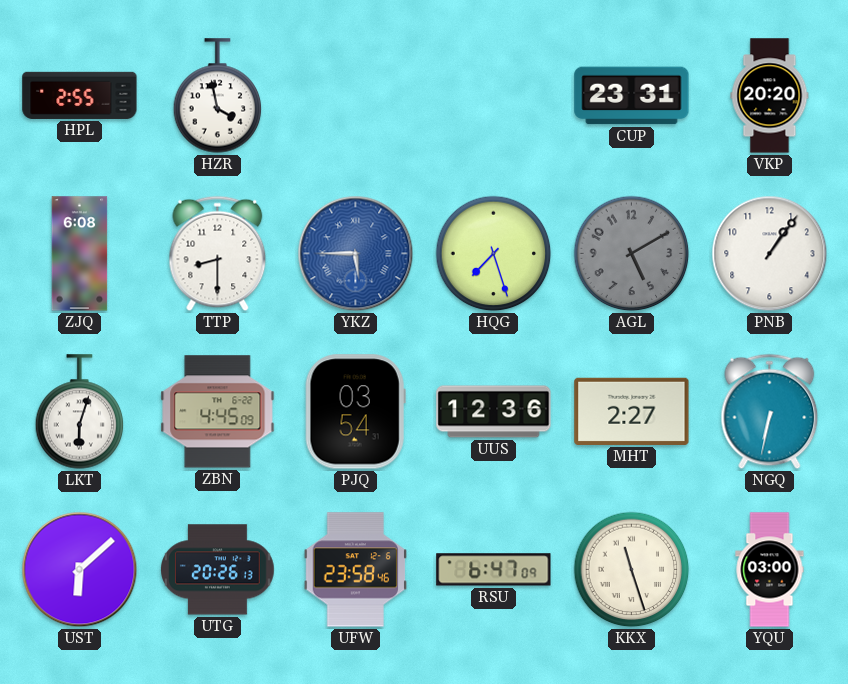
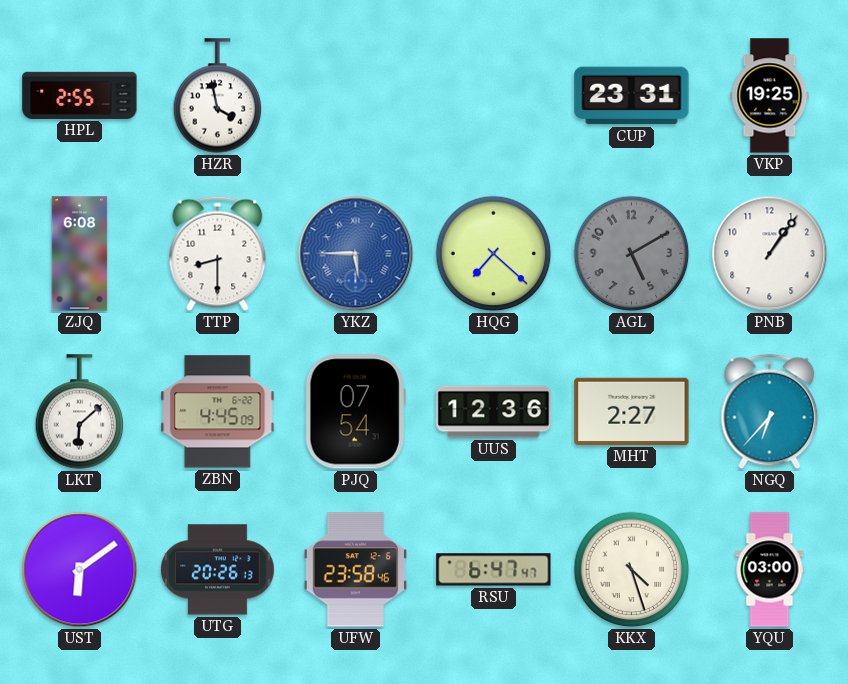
VKP: 20:20 -> 19:25 (770, 96)
HQG: 7:27 -> 7:22 (494, 254)
LKT: 6:03 -> 6:08 (80, 412)
PJQ: 03:54 -> 07:54 (355, 412)
NGQ: 6:32 -> 6:37 (770, 412)
UST: 6:08 -> 6:09 (80, 570)
RSU: 6:47:09 -> 6:47:47 (494, 570)
KKX: 11:27 -> 4:27 (632, 570)
